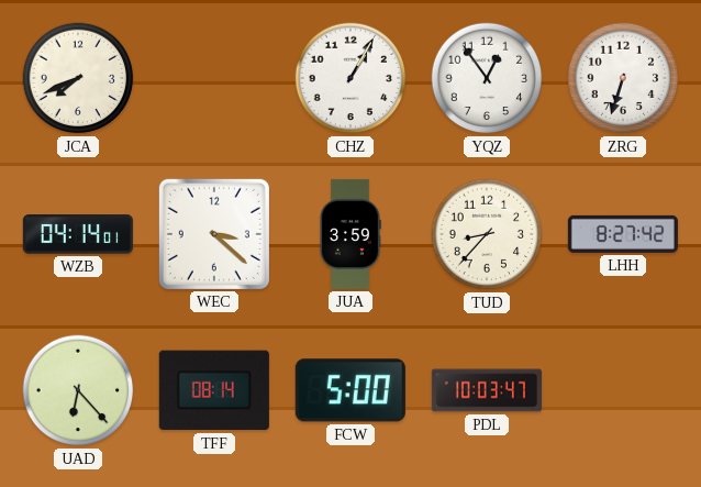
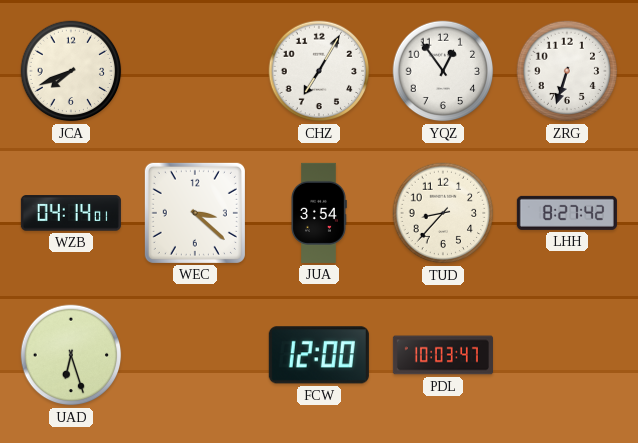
CHZ: 1:05 -> 7:05 (319, 71)
JUA: 3:59 -> 3:54 (319, 213)
UAD: 6:23 -> 6:27 (71, 355)
TFF: 08:14 -> none (214, 390)
FCW: 5:00 -> 12:00 (319, 355)
